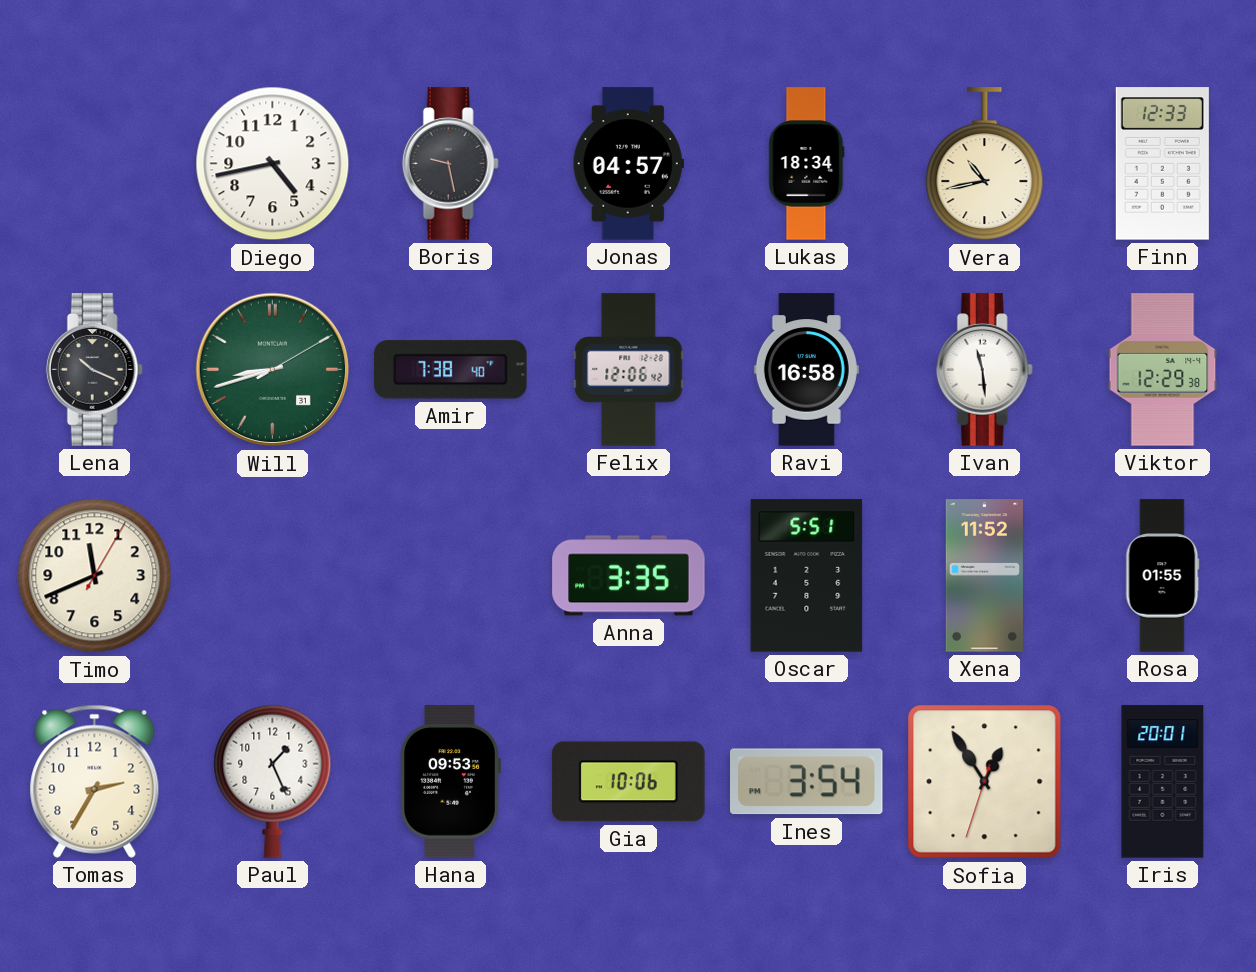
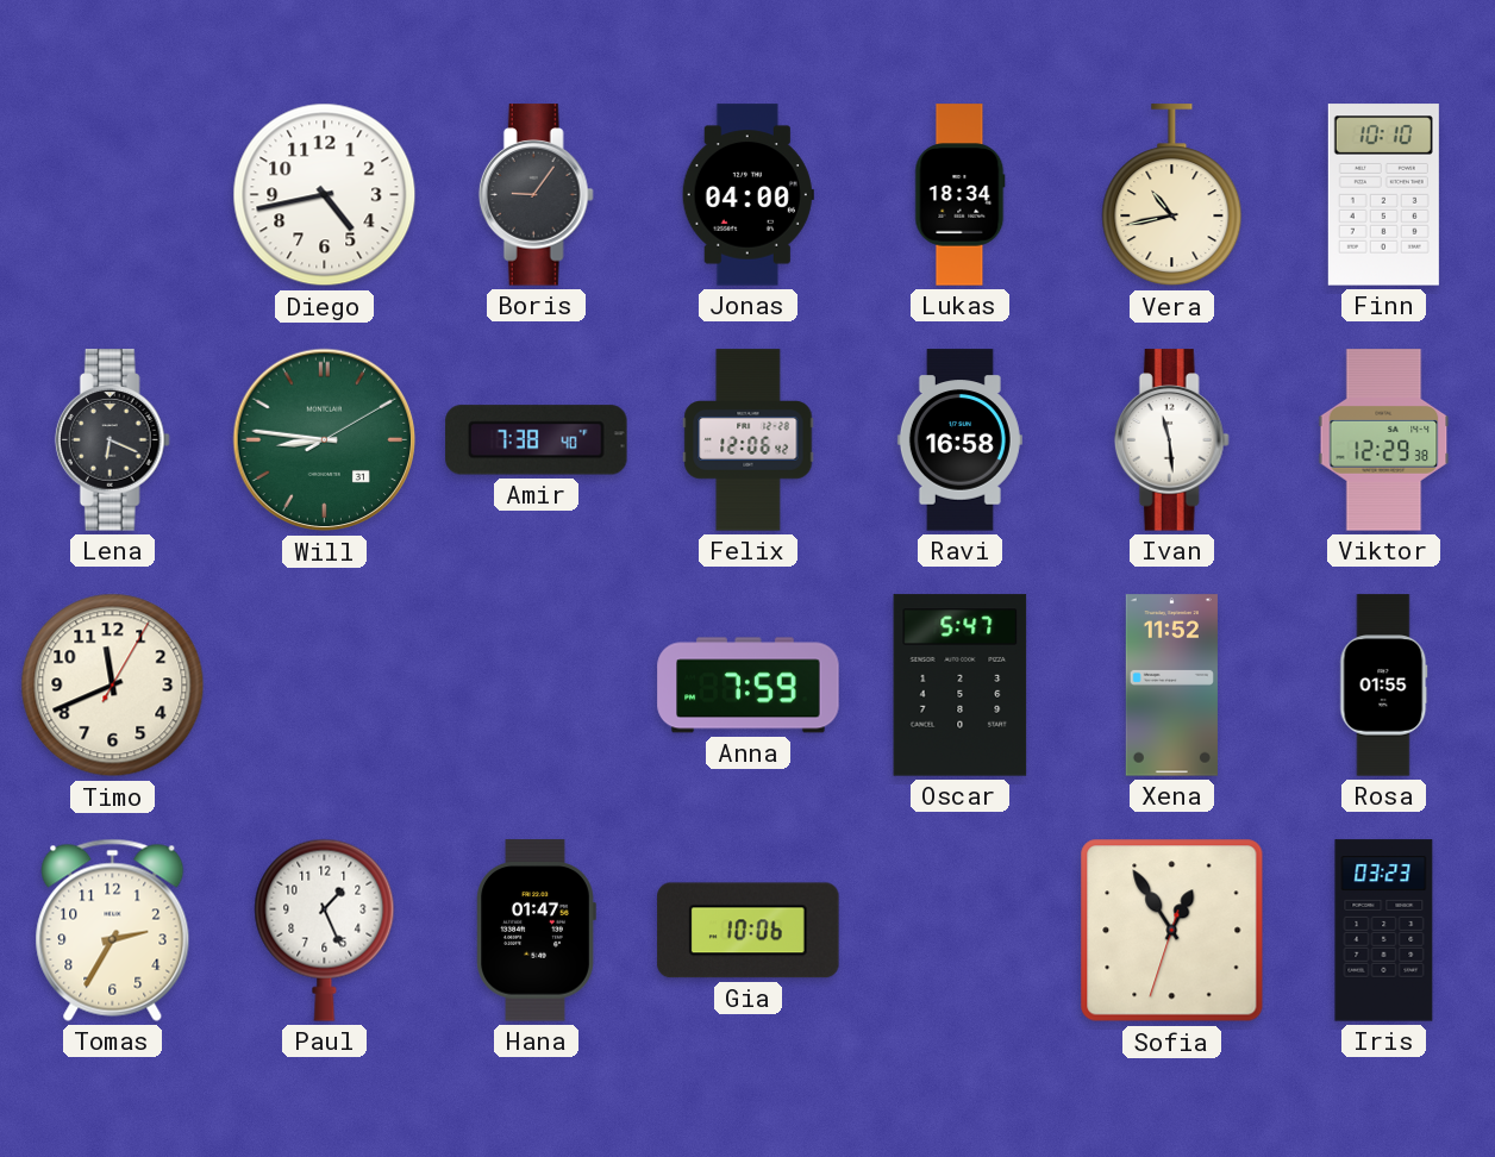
Boris: 9:28 -> 9:06 (536, 195)
Jonas: 04:57 -> 04:00 (747, 195)
Finn: 12:33 -> 10:10 (1383, 195)
Lena: 10:19 -> 6:19 (112, 440)
Will: 8:42 -> 8:46 (325, 440)
Anna: 3:35 -> 7:59 (749, 686)
Oscar: 5:51 -> 5:47 (961, 686)
Hana: 09:53 -> 01:47 (536, 931)
Ines: 3:54 -> none (807, 782)
Iris: 20:01 -> 03:23 (1384, 931)
